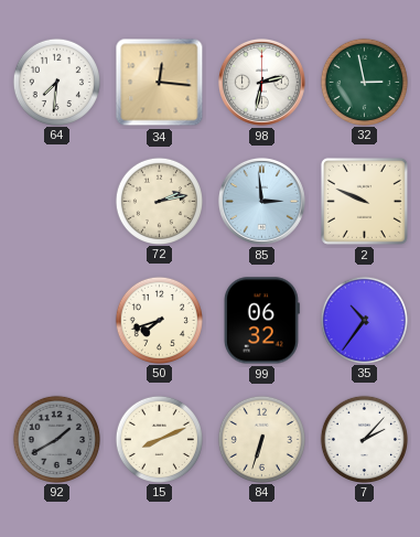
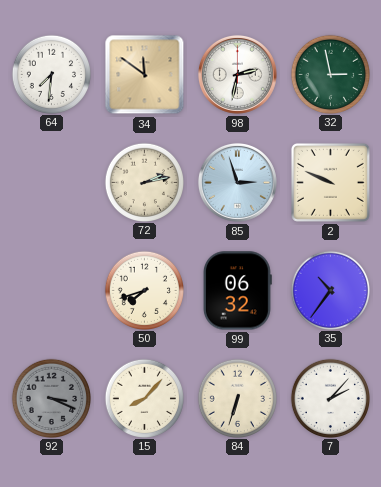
34: 12:16 -> 11:51 (145, 75)
85: 2:59 -> 2:57 (237, 182)
92: 1:40 -> 3:19 (51, 398)
15: 8:11 -> 8:07 (144, 398)
